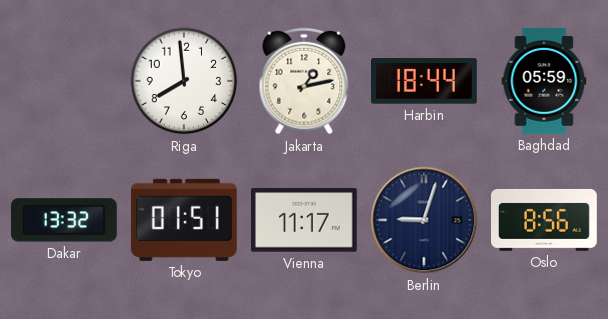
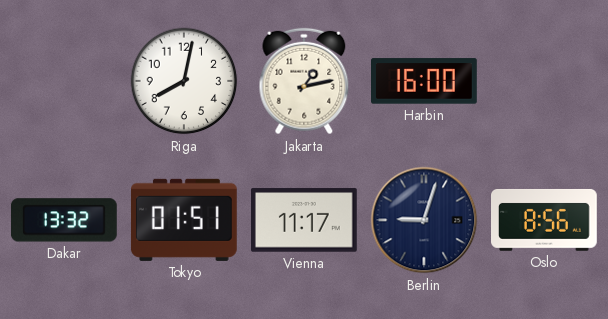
Riga: 7:59 -> 8:02 (184, 81)
Harbin: 18:44 -> 16:00 (425, 81)
Baghdad: 05:59 -> none (544, 82)
